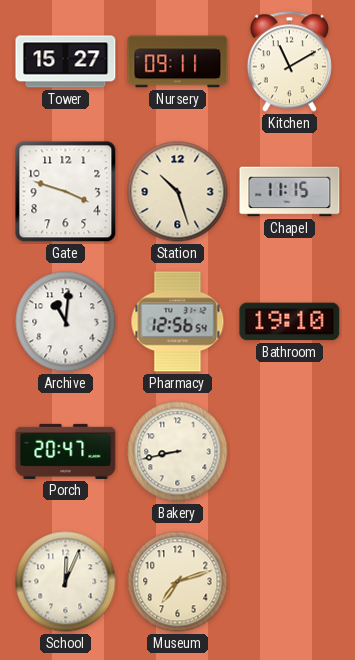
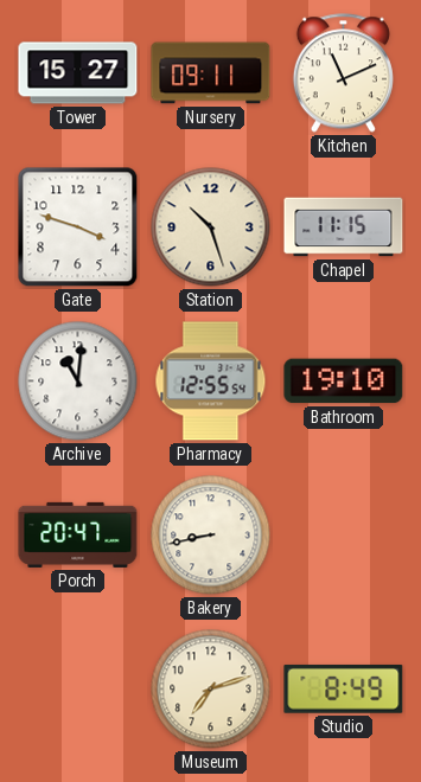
Kitchen: 11:10 -> 11:11 (343, 73)
Pharmacy: 12:56 -> 12:55 (211, 382)
School: 12:04 -> none (66, 582)
Studio: none -> 8:49 (344, 688)
